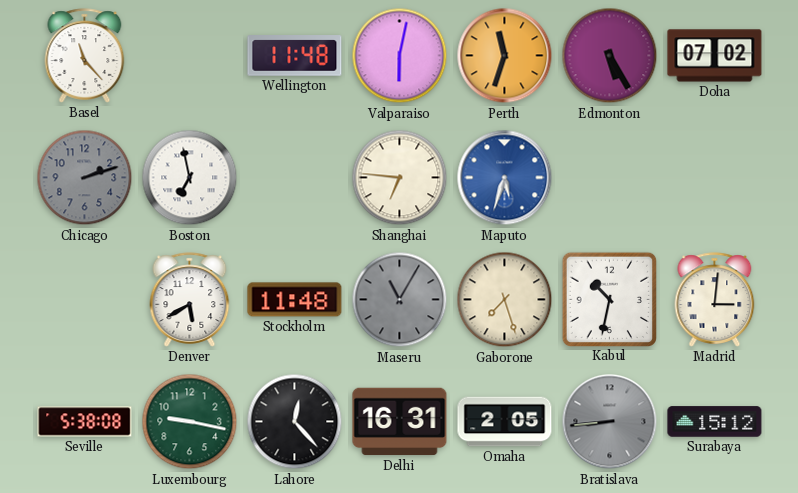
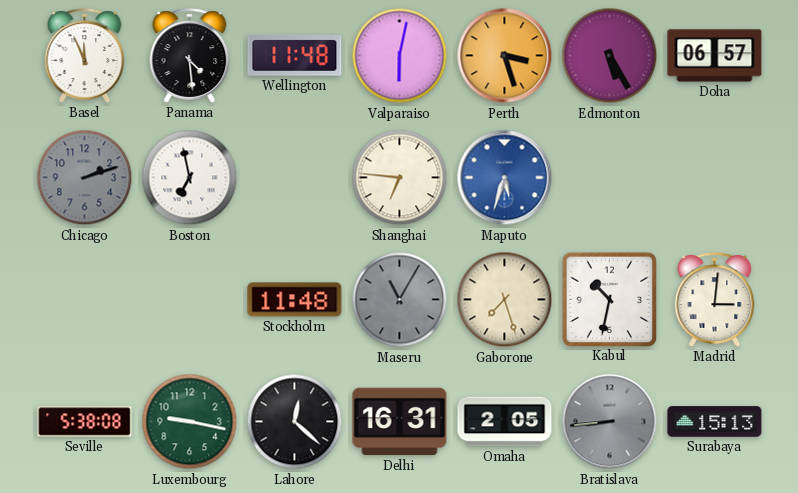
Basel: 11:23 -> 11:56 (85, 56)
Panama: none -> 4:29 (190, 56)
Perth: 11:33 -> 3:27 (505, 56)
Doha: 07:02 -> 06:57 (715, 56)
Denver: 5:40 -> none (190, 300)
Lahore: 12:23 -> 12:22 (295, 422)
Surabaya: 15:12 -> 15:13 (715, 422)
